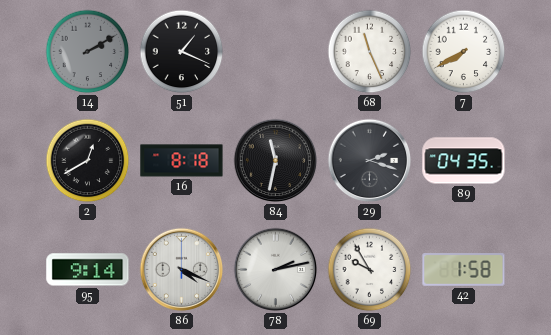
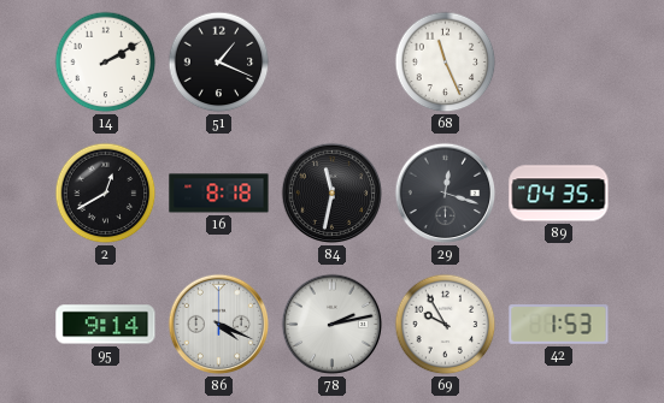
14 dial: grey -> white (106, 63)
7: 7:40 -> none (464, 52)
29: 2:18 -> 12:18 (446, 194)
42: 1:58 -> 1:53 (559, 325)
